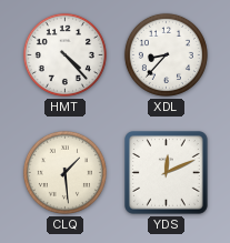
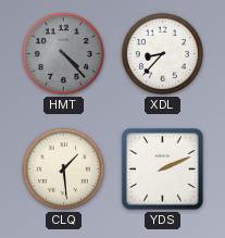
HMT dial: white -> grey (63, 53)
YDS: 12:11 -> 2:11 (163, 170)
